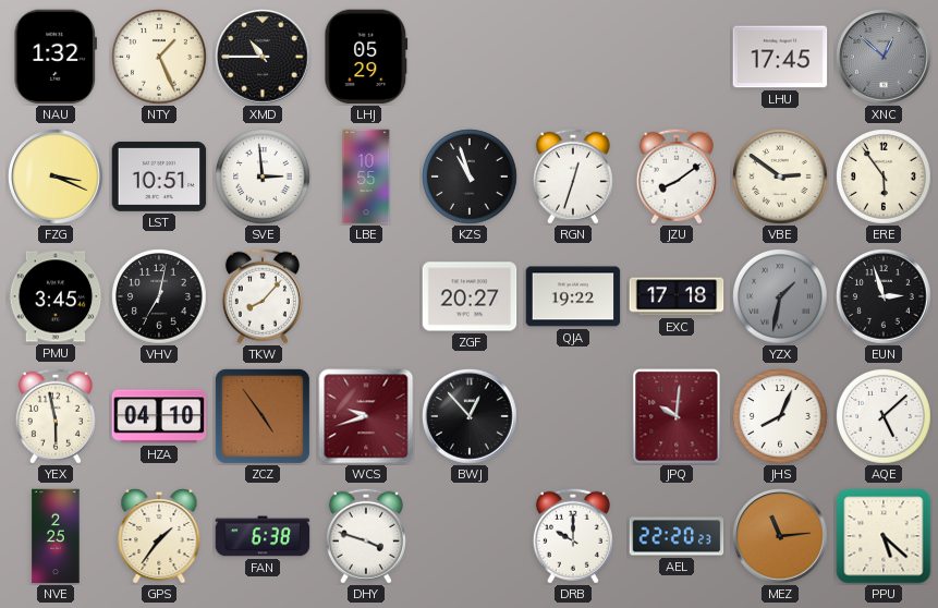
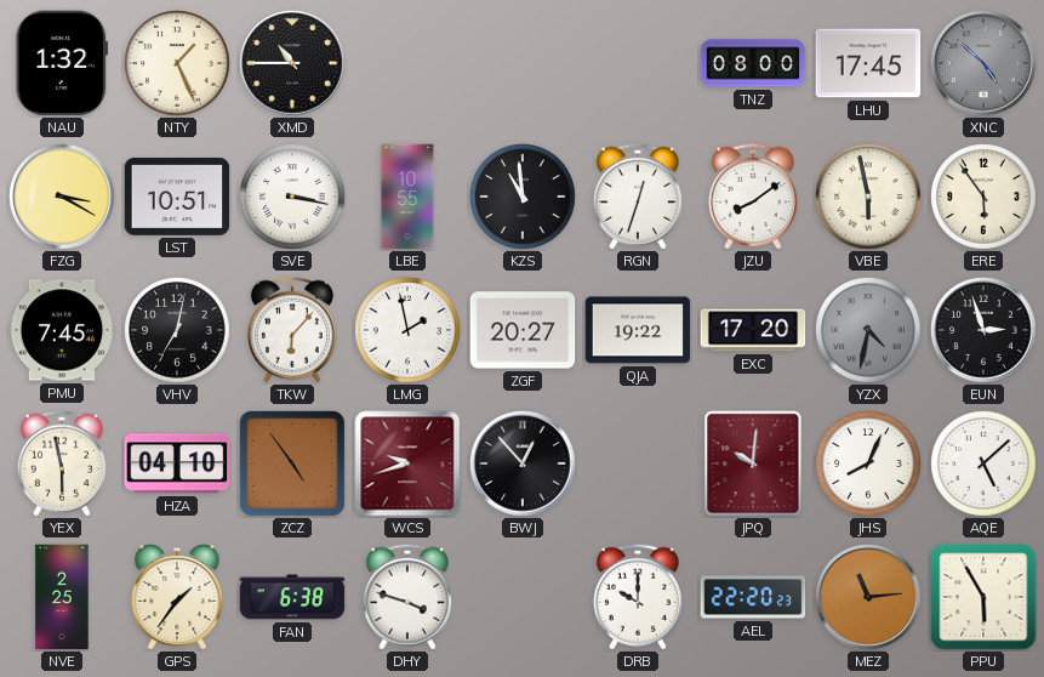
LHJ: 05:29 -> none (366, 57)
TNZ: none -> 08:00 (753, 63)
XNC: 12:52 -> 4:52 (983, 63)
FZG: 3:19 -> 3:20 (62, 197)
SVE: 2:59 -> 3:17 (292, 197)
KZS: 10:57 -> 10:59 (523, 197)
VBE: 2:51 -> 5:58 (868, 197)
PMU: 3:45 -> 7:45 (62, 330)
TKW: 8:07 -> 6:07 (292, 330)
LMG: none -> 1:58 (407, 330)
EXC: 17:18 -> 17:20 (753, 330)
YZX: 1:32 -> 4:32 (868, 330)
PPU: 5:22 -> 5:55 (983, 597)
